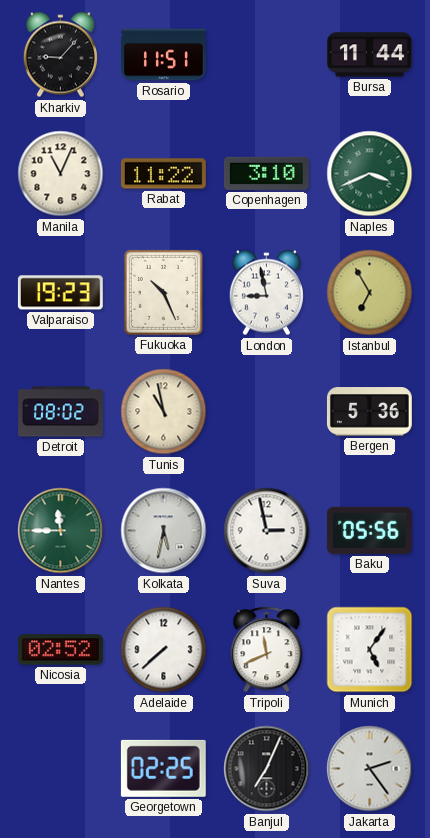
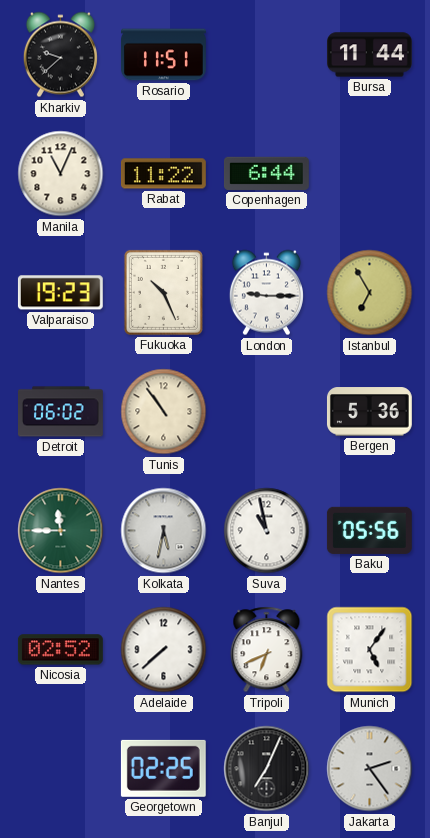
Kharkiv: 9:07 -> 9:38 (60, 55)
Copenhagen: 3:10 -> 6:44 (266, 173)
Naples: 3:41 -> none (370, 174)
London: 8:58 -> 9:15 (266, 293)
Detroit: 08:02 -> 06:02 (61, 412)
Tunis: 10:58 -> 10:54 (164, 412)
Suva: 2:58 -> 10:58 (267, 531)
Tripoli: 11:41 -> 6:41 (267, 650)
